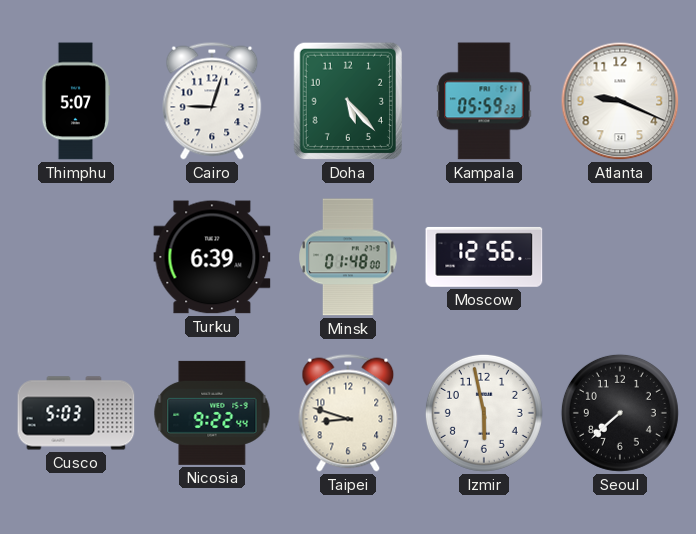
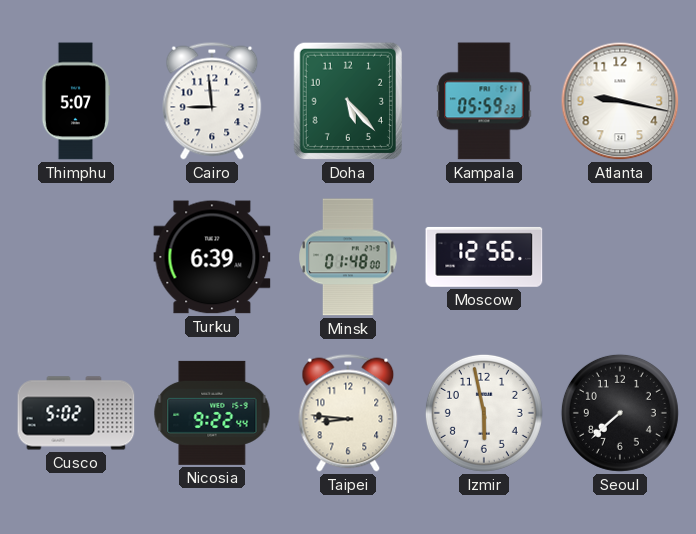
Cairo: 9:03 -> 8:59 (212, 101)
Atlanta: 9:19 -> 9:17 (620, 101)
Cusco: 5:03 -> 5:02 (76, 413)
Taipei: 8:48 -> 8:46 (348, 413)
